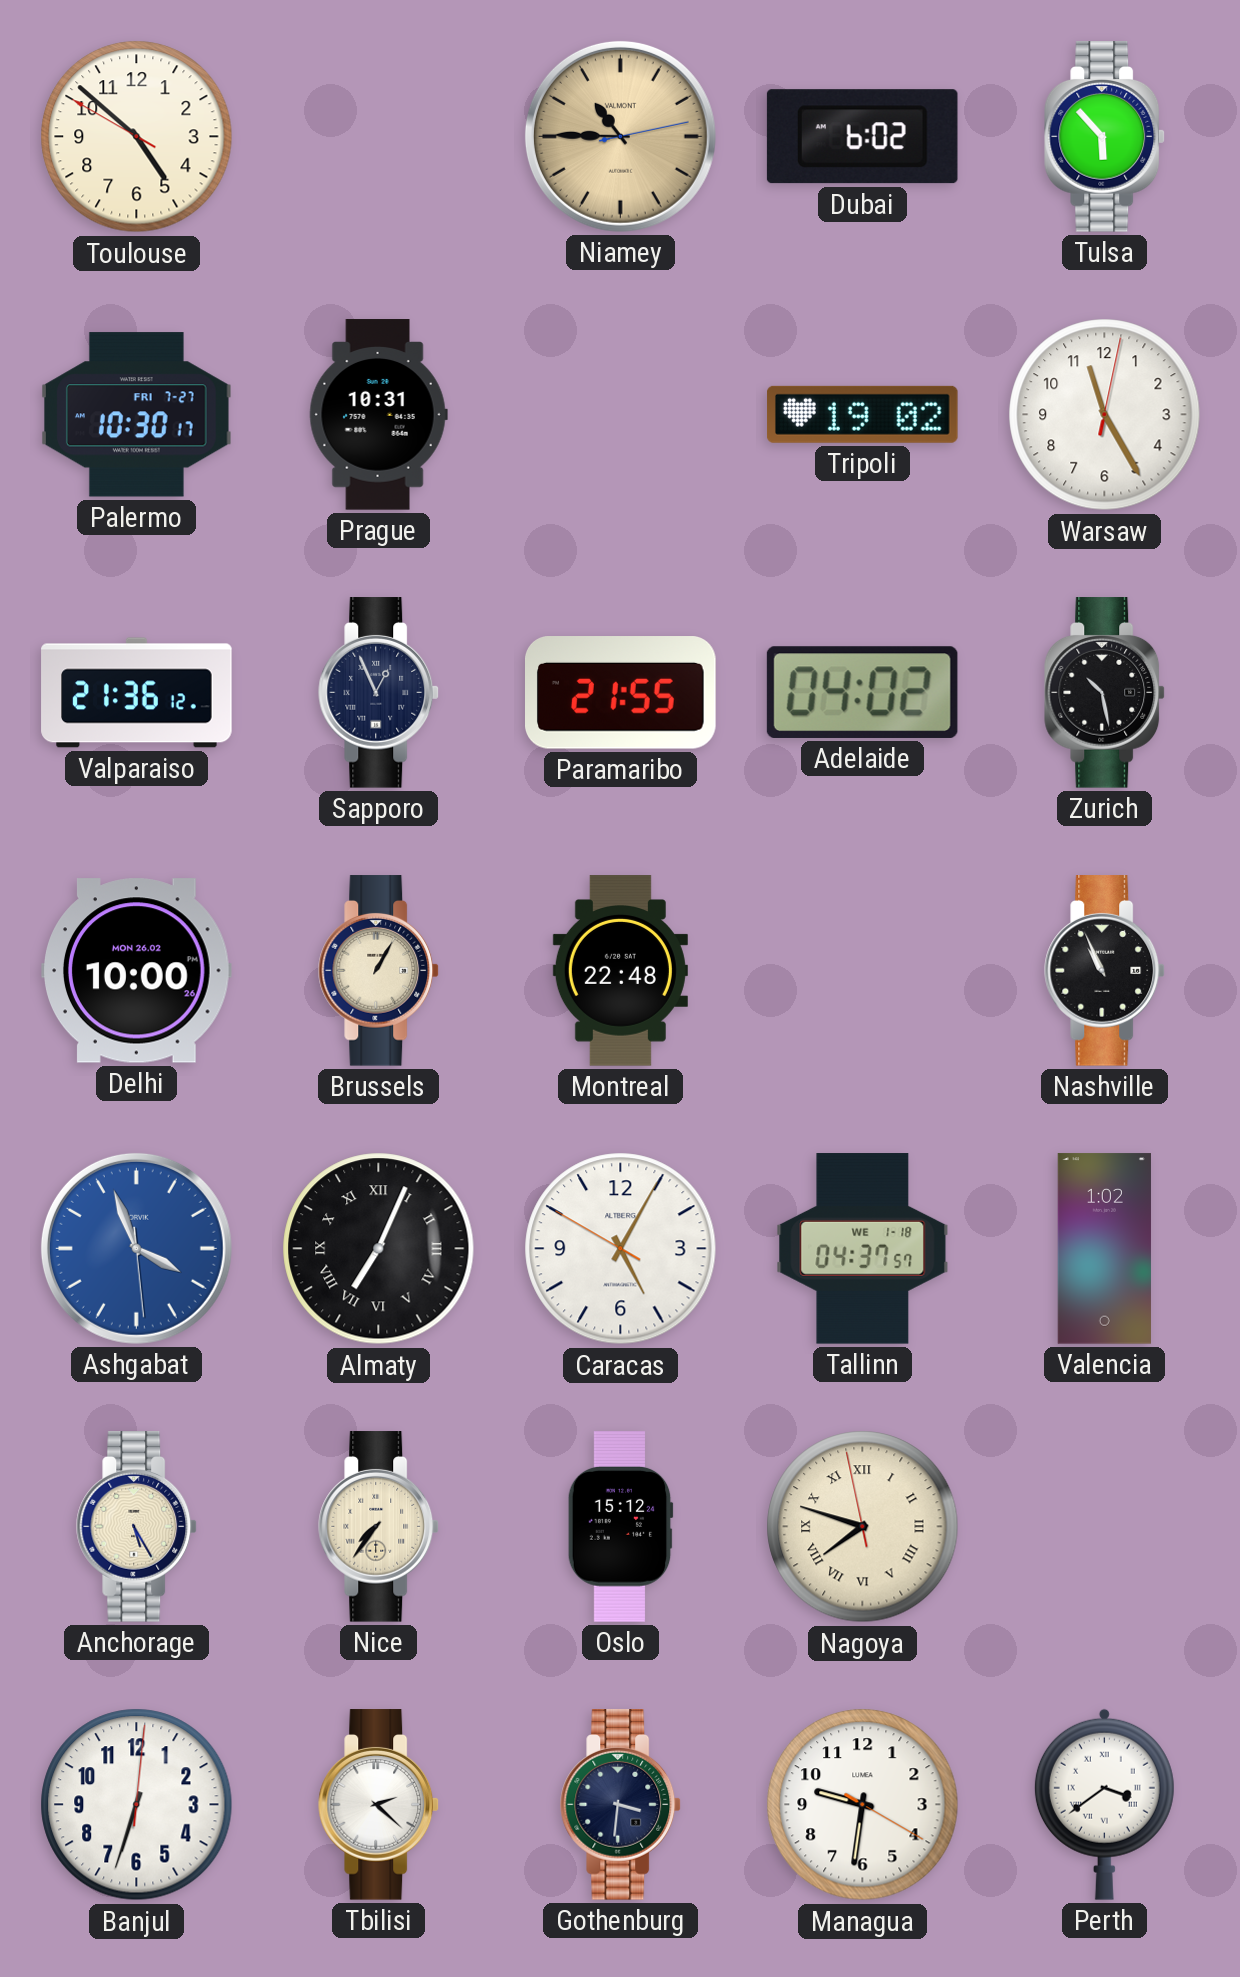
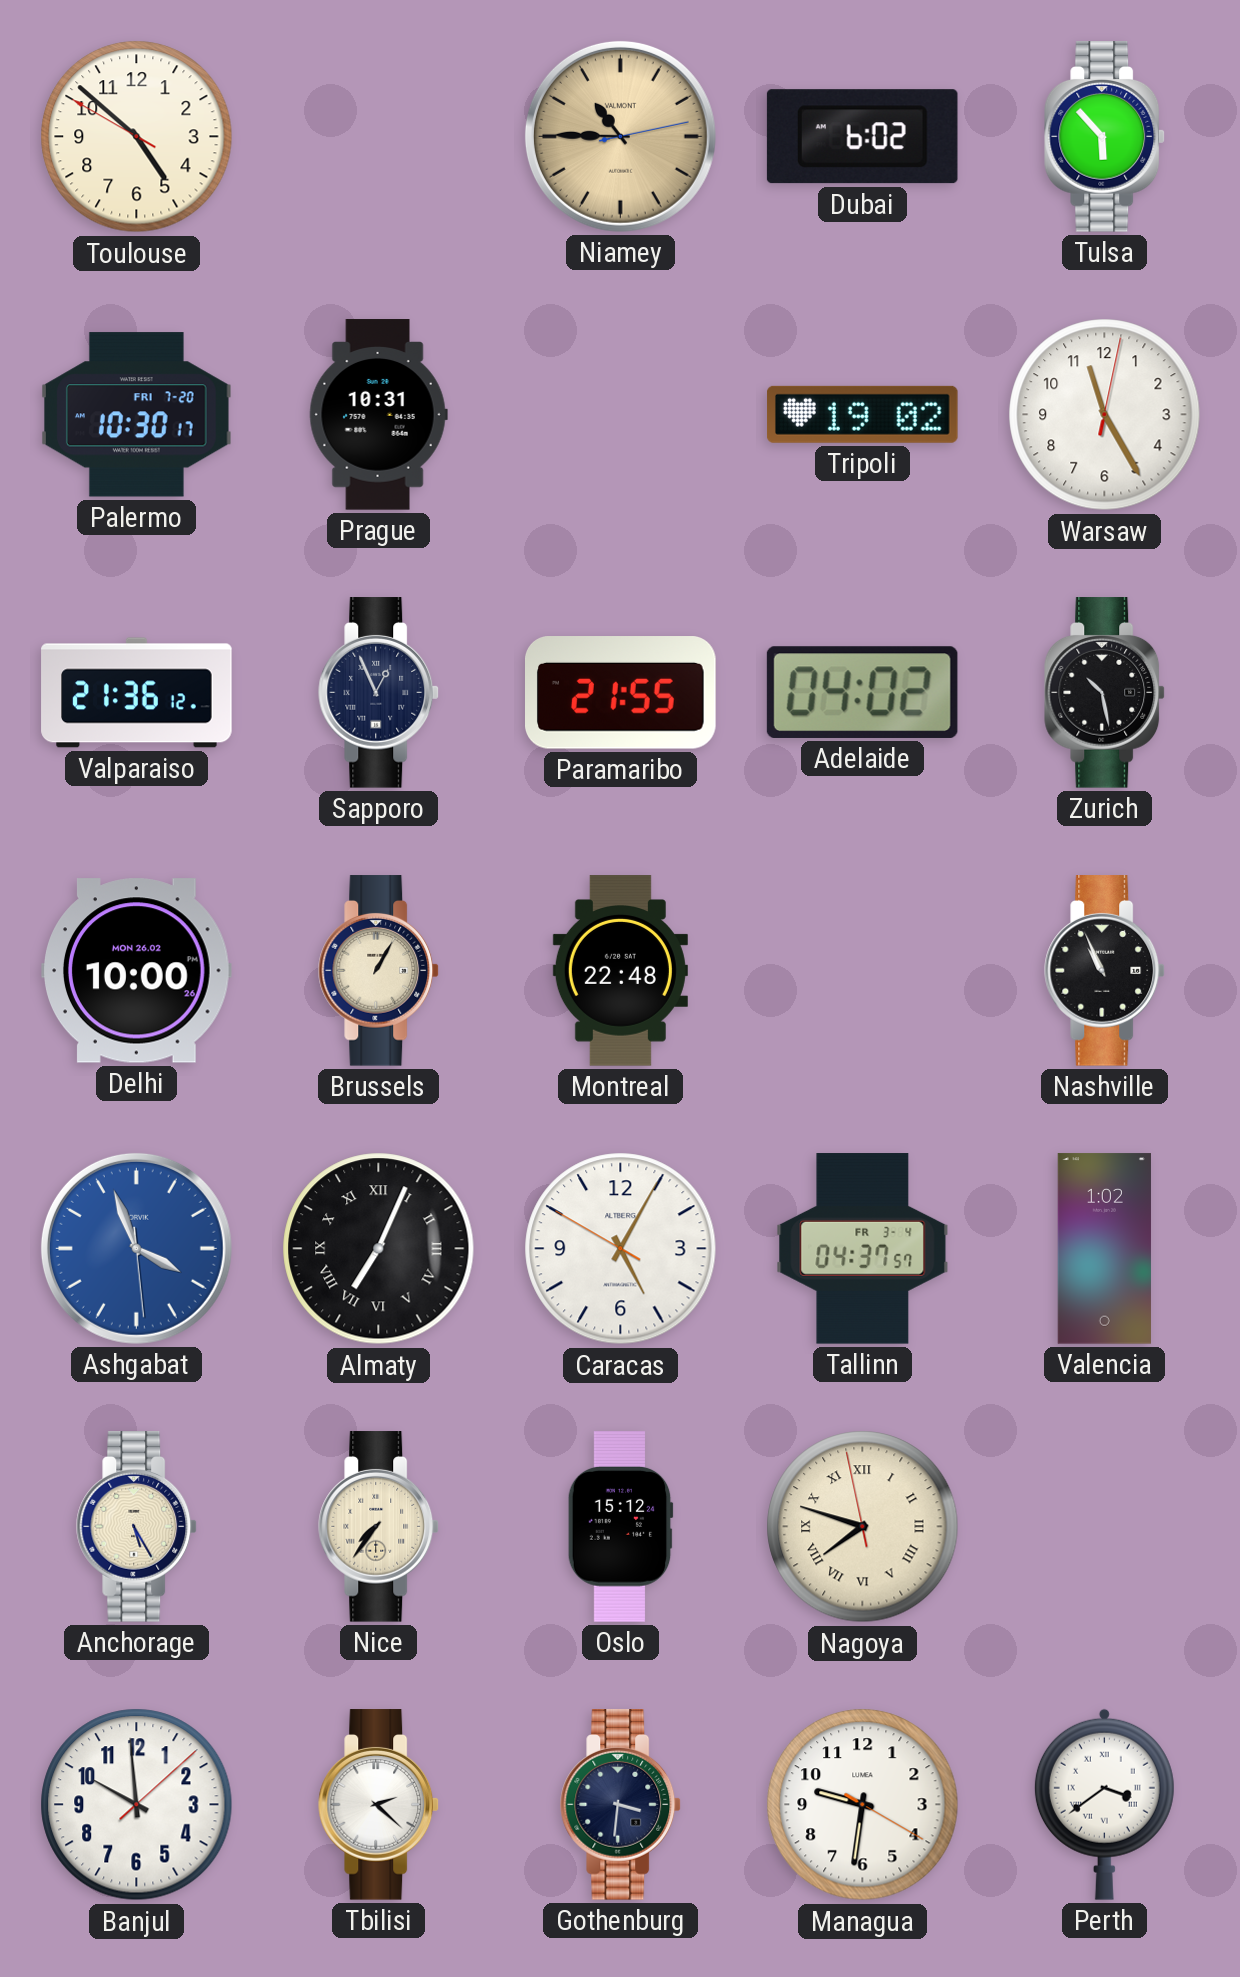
Palermo date: FRI 7-27 -> FRI 7-20 (137, 415)
Tallinn date: WE 1-18 -> FR 3-4 (863, 1249)
Banjul: 6:33 -> 9:59 (137, 1805)
